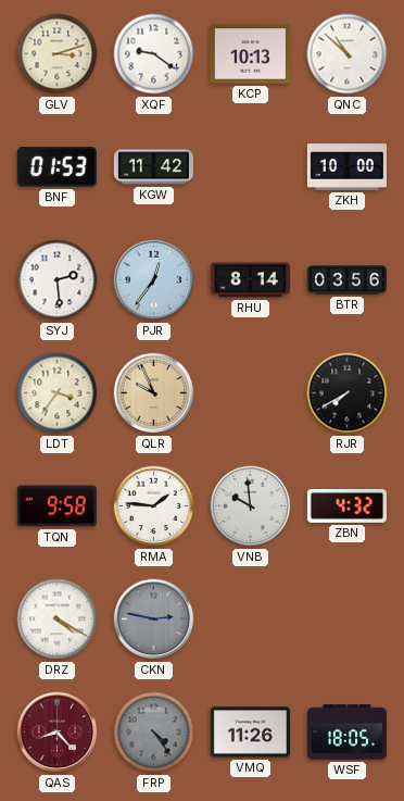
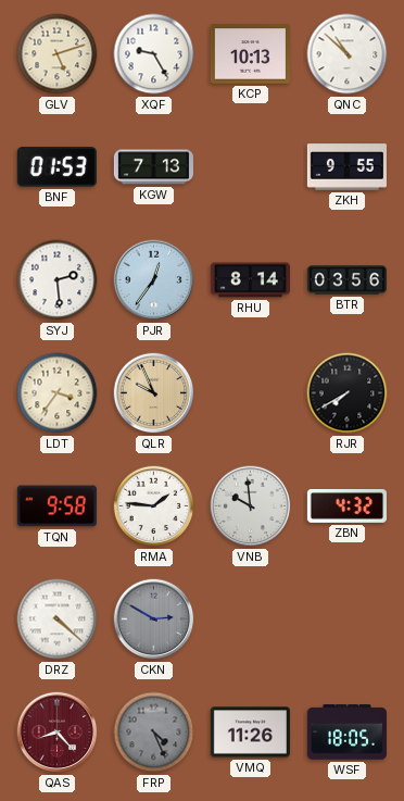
GLV: 3:12 -> 5:12 (58, 54)
XQF: 9:21 -> 9:25 (154, 54)
KGW: 11:42 -> 7:13 (153, 167)
ZKH: 10:00 -> 9:55 (346, 167)
DRZ: 4:20 -> 4:22 (58, 619)
CKN: 2:47 -> 2:50 (154, 619)
FRP: 4:24 -> 4:26 (154, 733)
